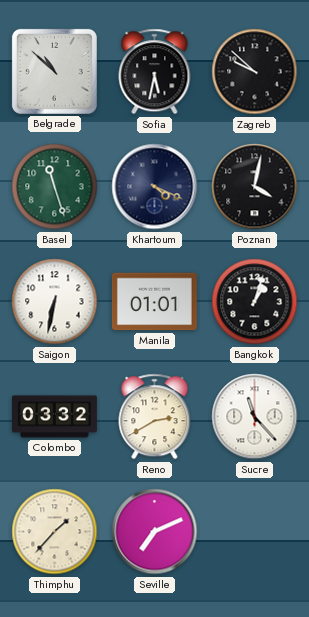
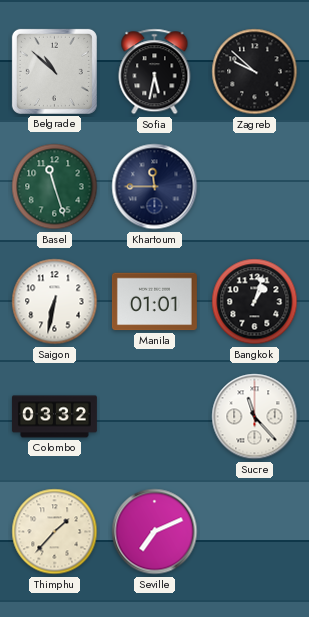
Khartoum: 4:19 -> 11:45 (155, 187)
Poznan: 4:02 -> none (255, 187)
Reno: 2:40 -> none (155, 417)
